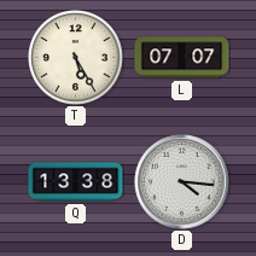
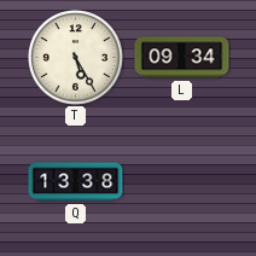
L: 07:07 -> 09:34 (182, 58)
D: 4:16 -> none (182, 182)
